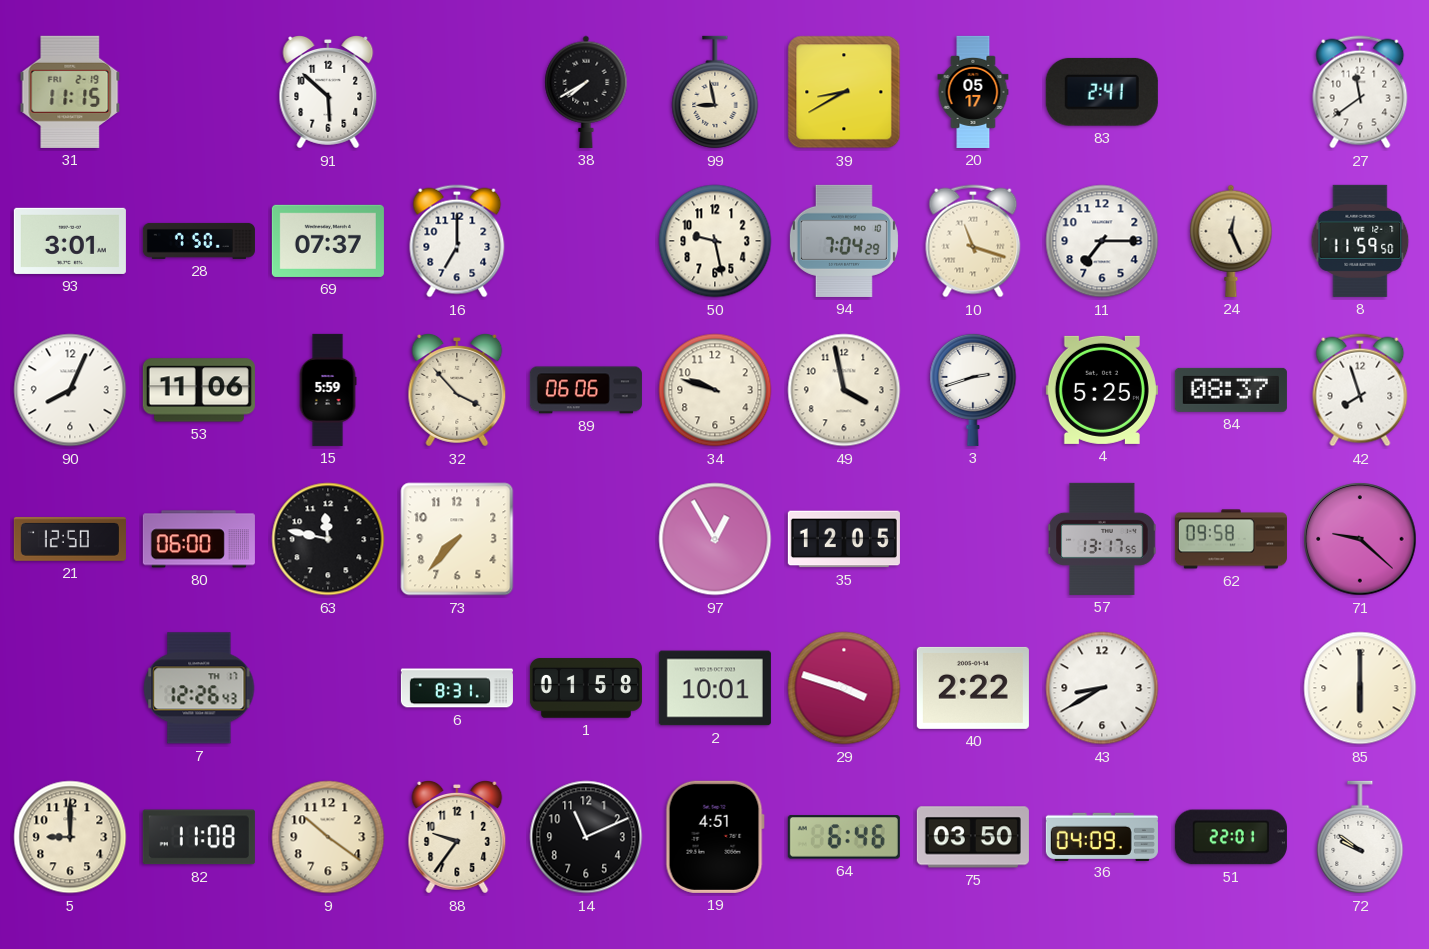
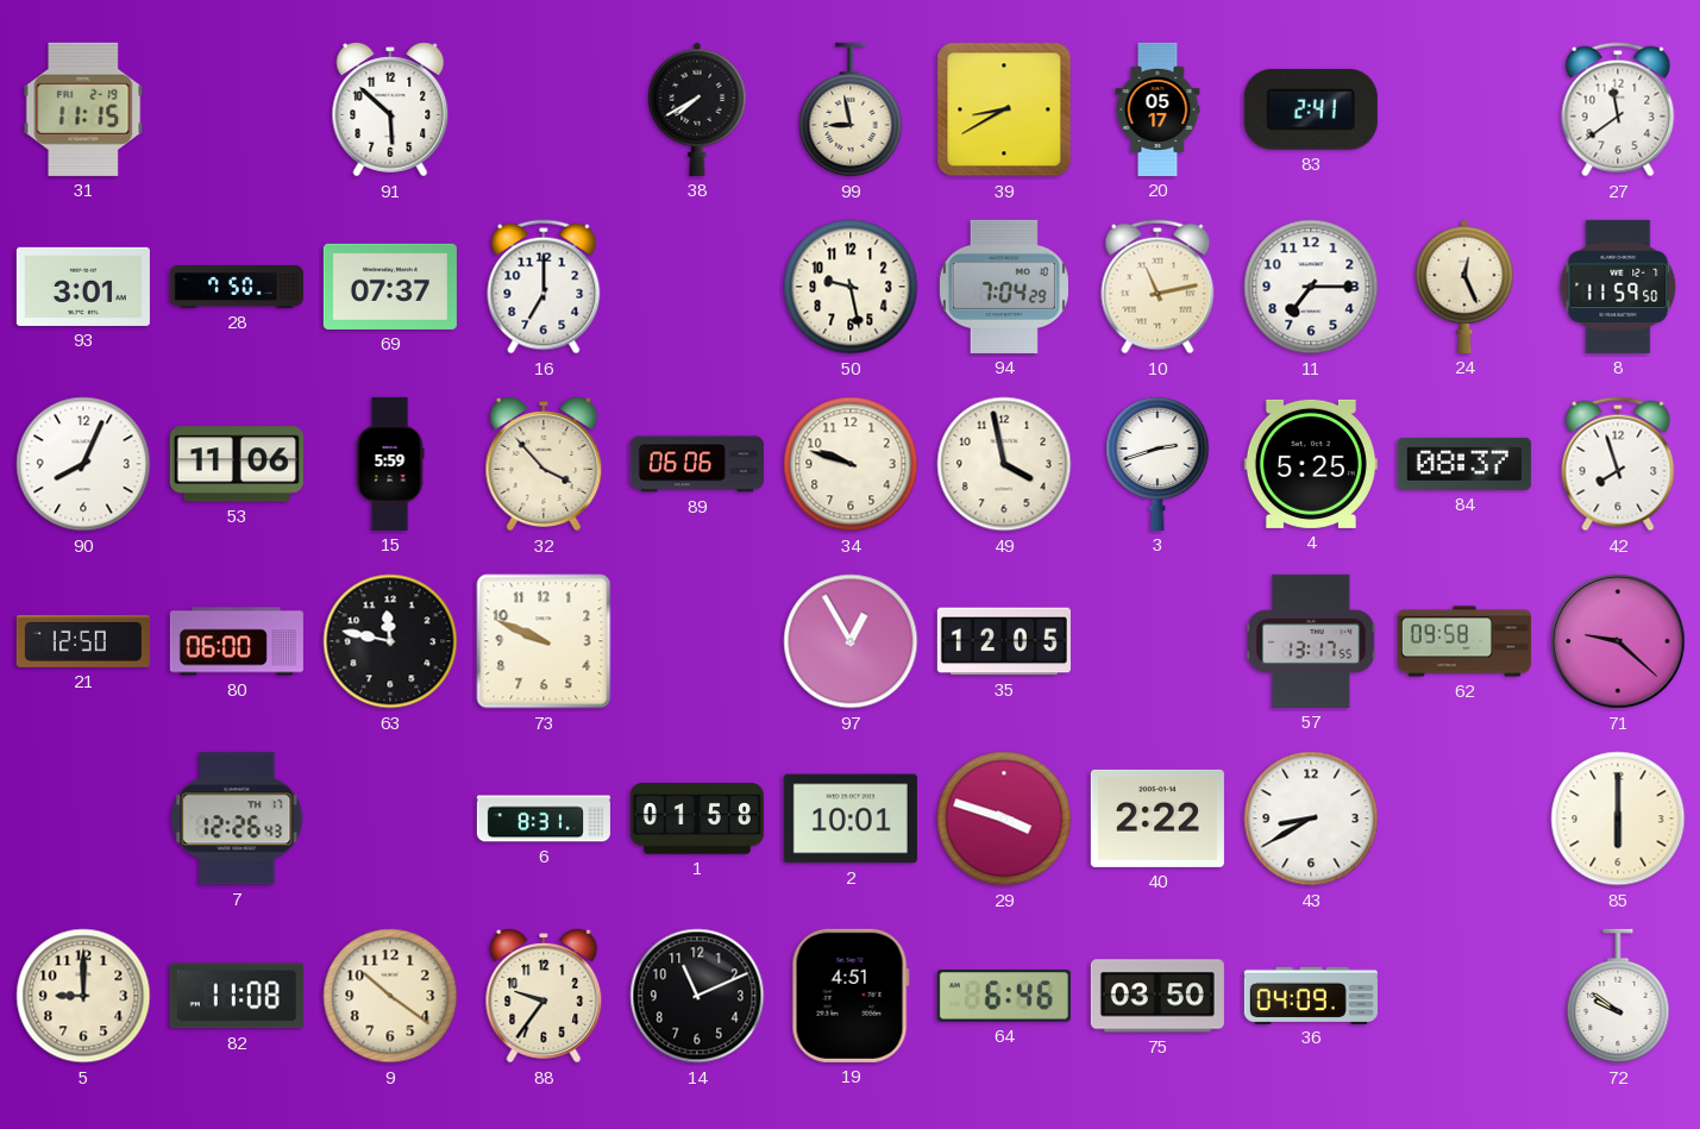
10: 11:18 -> 11:13 (1158, 287)
73: 7:37 -> 9:49 (544, 641)
51: 22:01 -> none (1231, 837)
